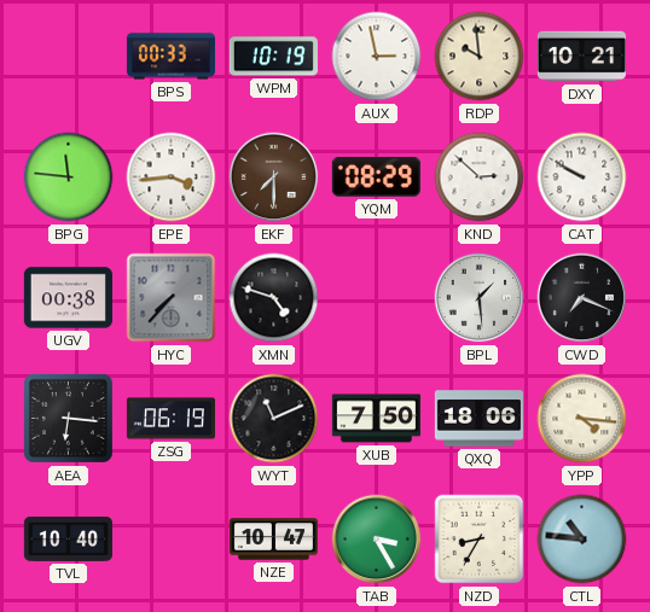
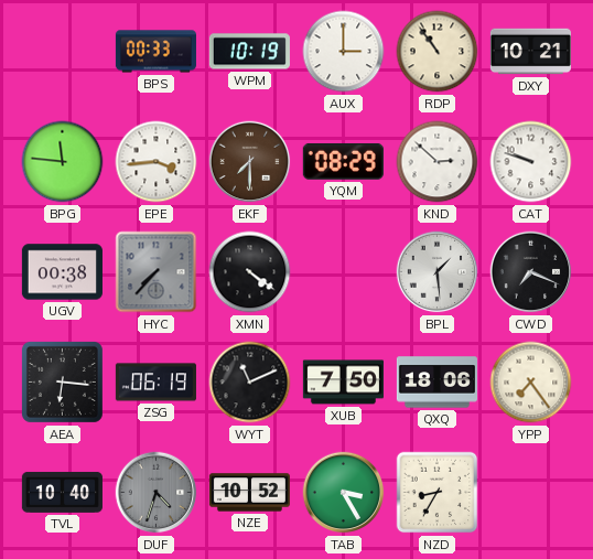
AUX: 2:58 -> 3:00 (344, 52)
RDP: 9:59 -> 10:54 (438, 52)
CAT: 9:50 -> 9:48 (531, 162)
XMN: 4:48 -> 4:21 (250, 272)
YPP: 4:16 -> 7:24 (531, 383)
DUF: none -> 4:33 (157, 493)
NZE: 10:47 -> 10:52 (249, 493)
CTL: 10:46 -> none (582, 540)
